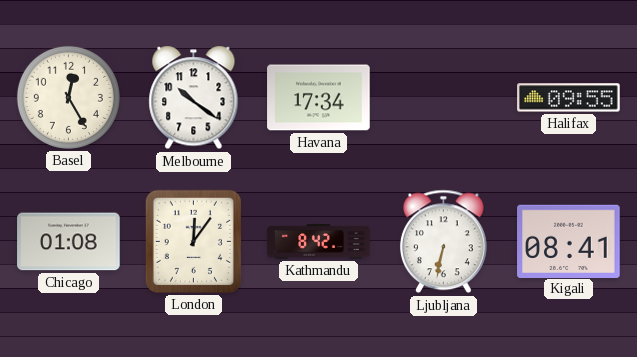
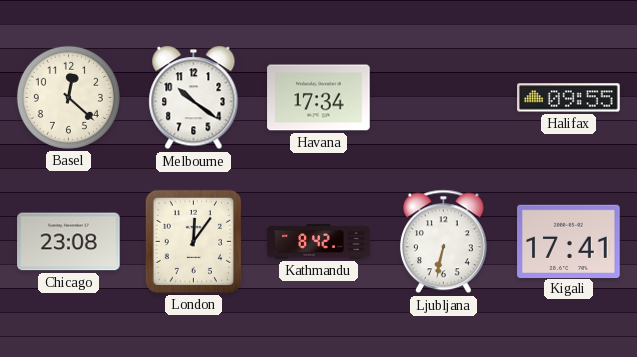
Basel: 12:25 -> 12:22 (68, 97)
Chicago: 01:08 -> 23:08 (69, 242)
Kigali: 08:41 -> 17:41 (569, 241)
